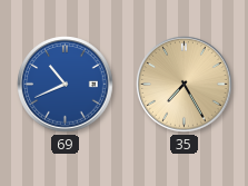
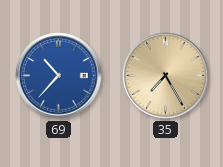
69: 10:41 -> 10:37 (59, 76)
